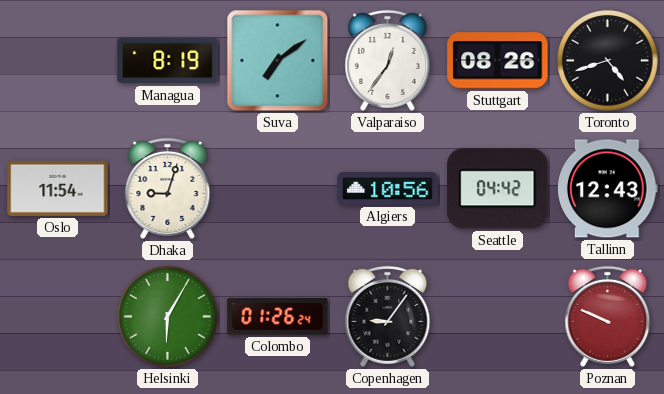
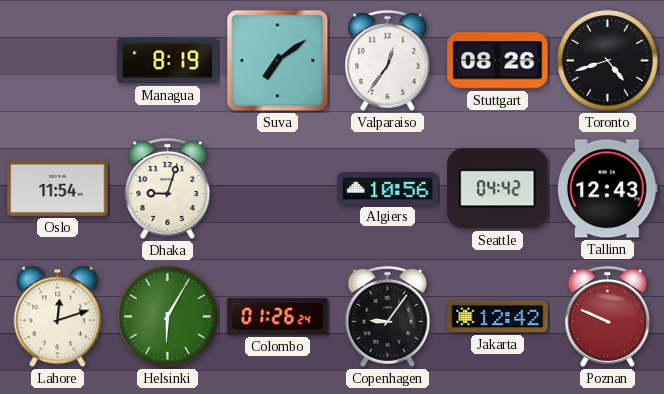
Lahore: none -> 12:12 (58, 317)
Jakarta: none -> 12:42 (498, 317)
